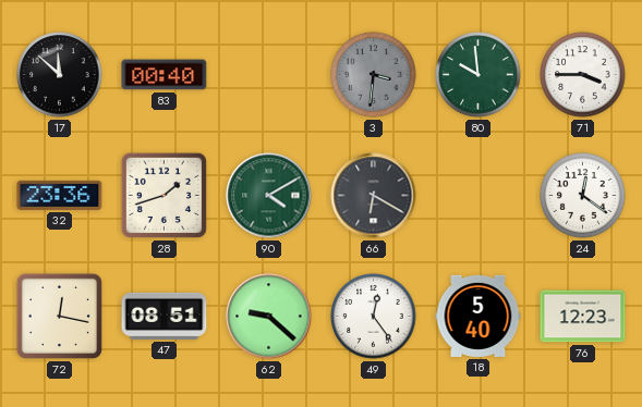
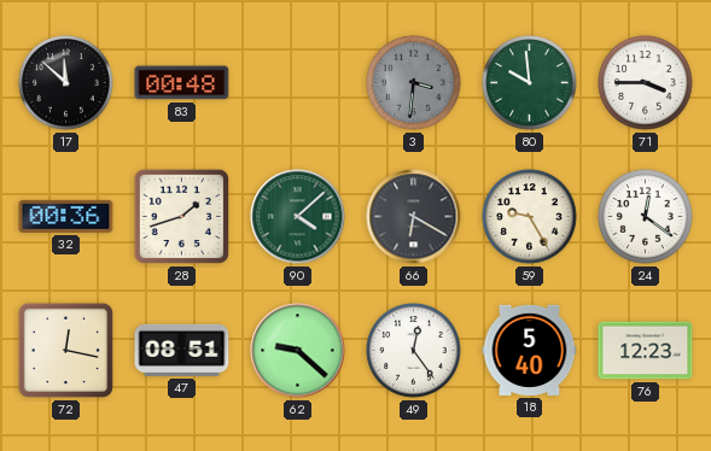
83: 00:40 -> 00:48 (182, 83)
32: 23:36 -> 00:36 (66, 216)
90: 4:10 -> 4:08 (298, 217)
59: none -> 9:25 (530, 217)
